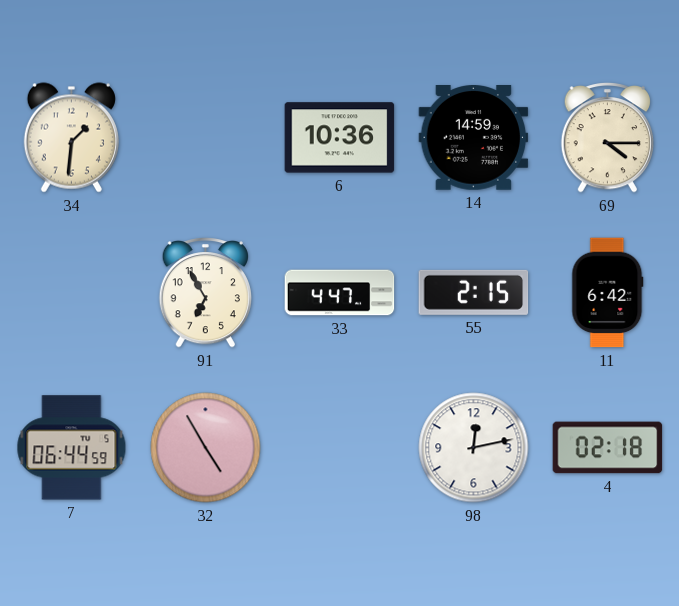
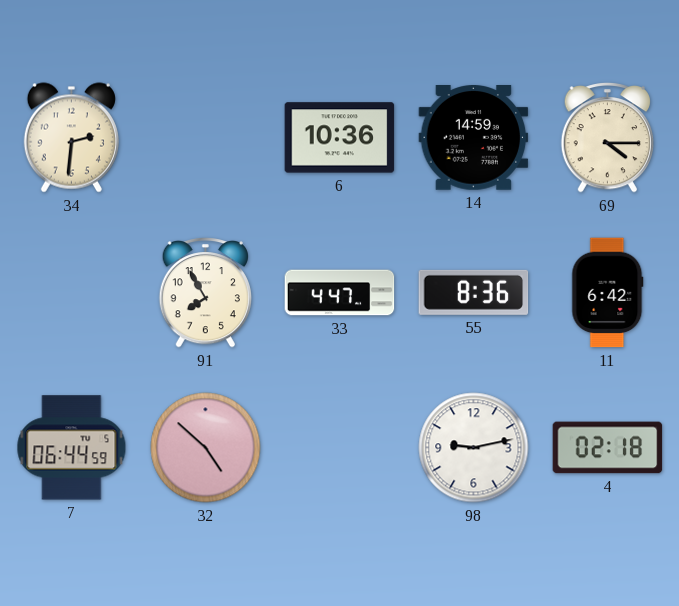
34: 1:31 -> 2:31 (71, 138)
91: 6:55 -> 7:55 (205, 293)
55: 2:15 -> 8:36 (474, 292)
32: 4:55 -> 4:52 (206, 448)
98: 12:13 -> 9:13 (474, 448)
